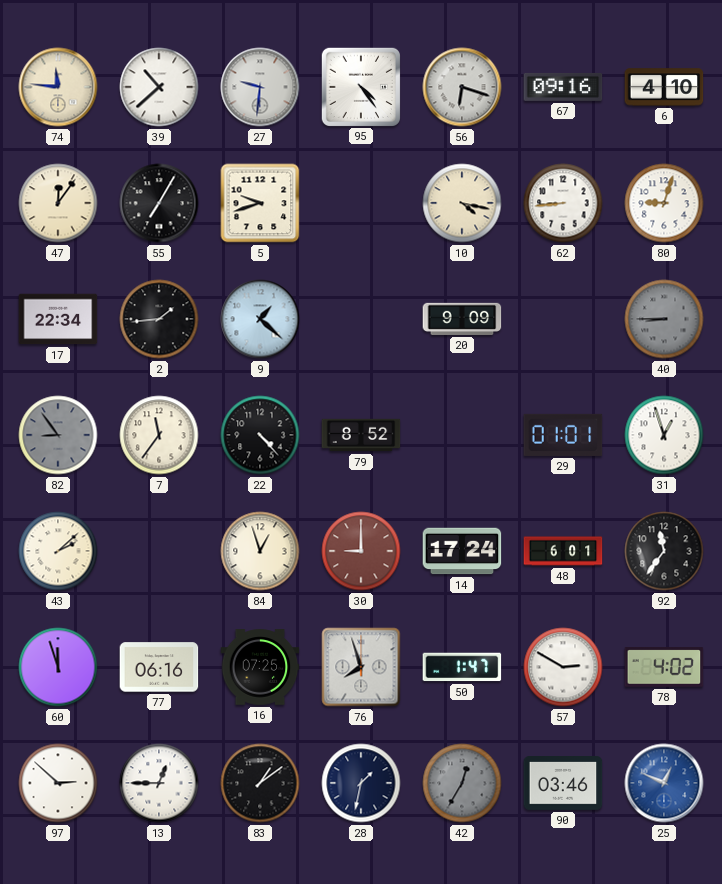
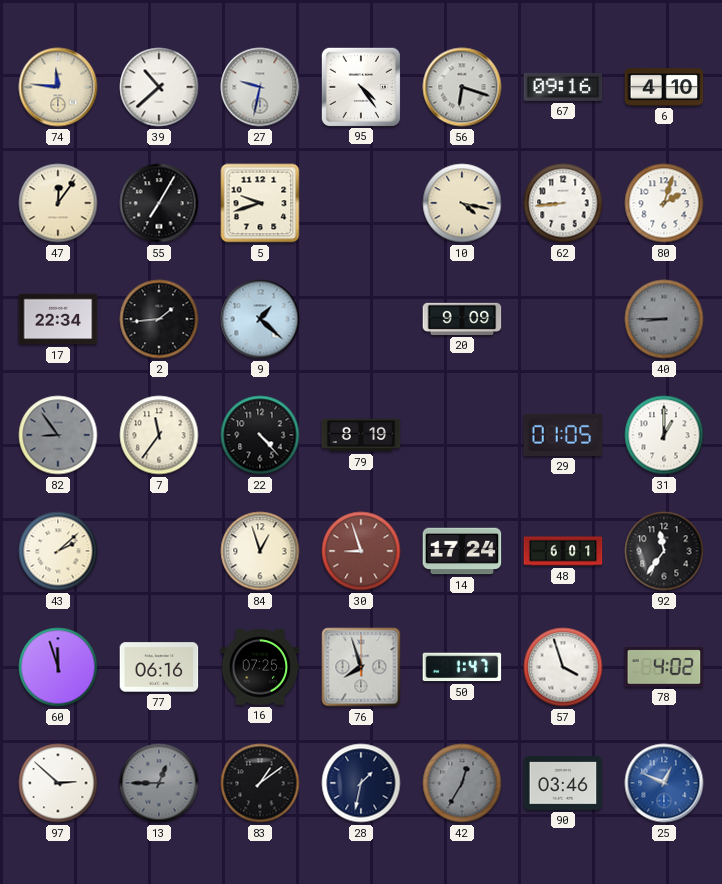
27: 9:31 -> 9:32 (260, 87)
80: 9:03 -> 2:03 (664, 203)
79: 8:52 -> 8:19 (361, 435)
29: 01:01 -> 01:05 (563, 435)
31: 12:57 -> 1:00 (664, 435)
30: 9:00 -> 8:57 (361, 551)
57: 2:50 -> 3:57 (563, 667)
13 dial: white -> grey (159, 783)
